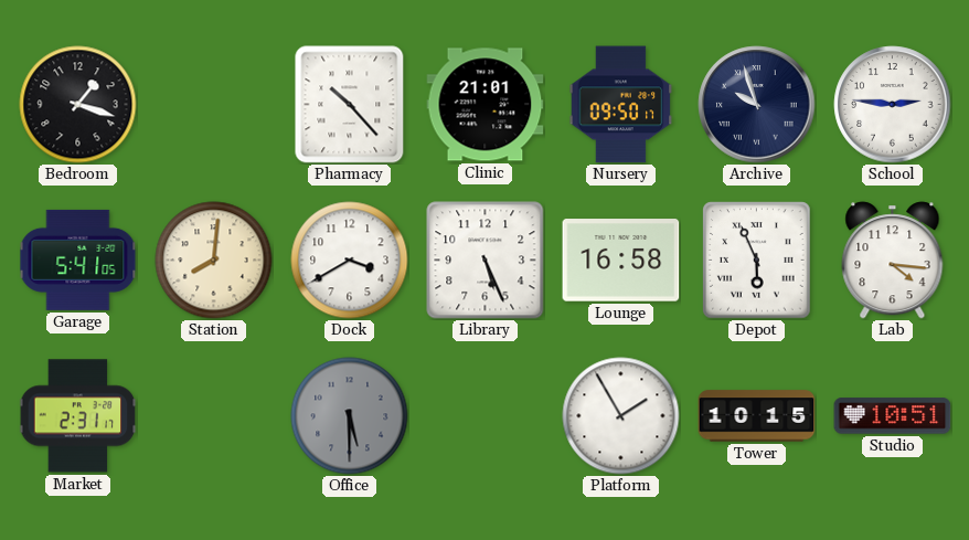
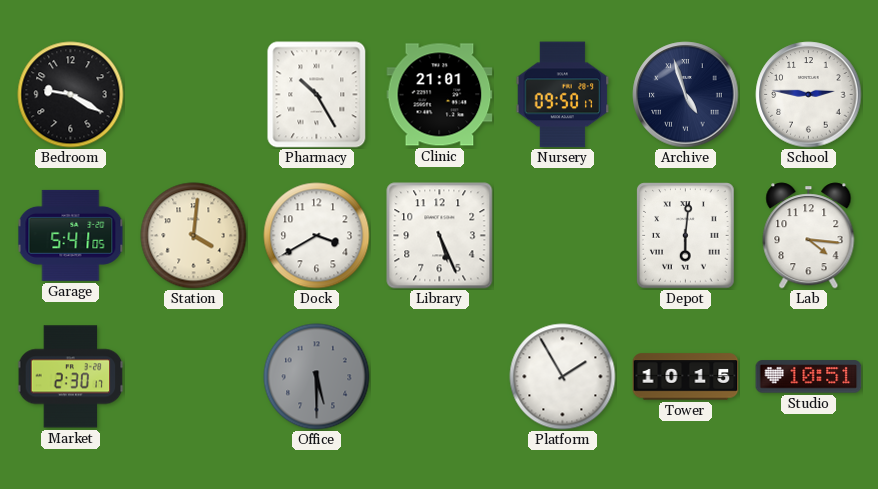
Bedroom: 1:18 -> 9:20 (71, 95)
Pharmacy: 10:23 -> 10:25 (317, 95)
Archive: 9:57 -> 4:57 (686, 95)
Station: 8:01 -> 4:01 (194, 236)
Lounge: 16:58 -> none (621, 261)
Depot: 5:56 -> 6:01 (686, 236)
Market: 2:31 -> 2:30 (70, 377)
